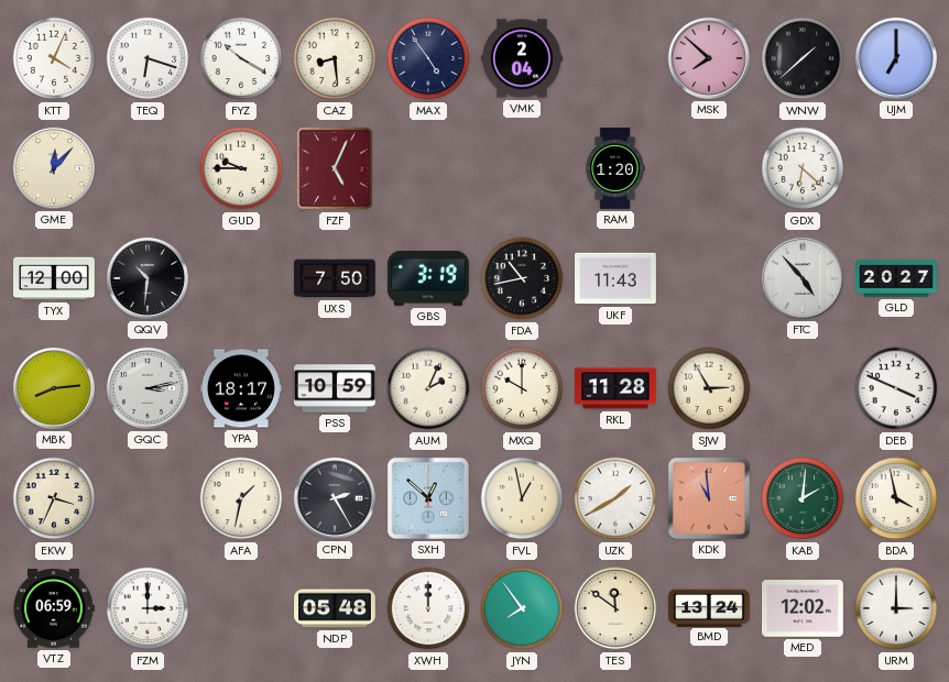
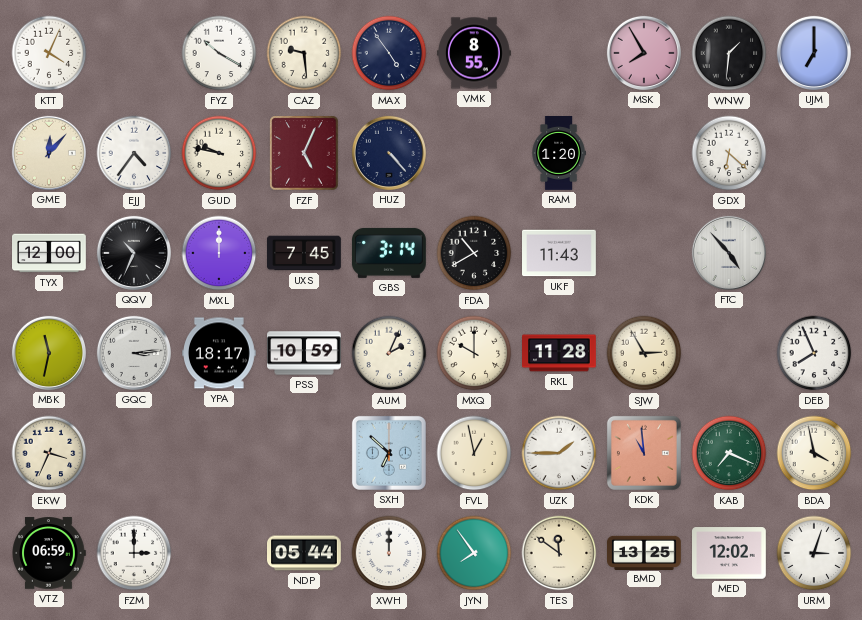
TEQ: 6:18 -> none (148, 58)
CAZ: 8:29 -> 9:29 (304, 53)
VMK: 2:04 -> 8:55 (475, 53)
MSK: 7:52 -> 7:55 (644, 53)
WNW: 1:38 -> 1:31 (729, 53)
EJJ: none -> 4:36 (134, 153)
GUD: 9:45 -> 9:47 (219, 153)
HUZ: none -> 4:23 (389, 153)
QQV: 10:31 -> 10:34 (134, 253)
MXL: none -> 12:00 (219, 253)
UXS: 7:50 -> 7:45 (304, 253)
GBS: 3:19 -> 3:14 (389, 253)
FDA: 10:43 -> 10:40 (474, 253)
GLD: 20:27 -> none (897, 278)
MBK: 8:14 -> 11:32 (49, 353)
GQC: 3:13 -> 3:14 (134, 353)
DEB: 3:49 -> 7:56 (814, 353)
AFA: 1:32 -> none (241, 498)
CPN: 2:25 -> none (335, 498)
SXH: 12:52 -> 6:52 (389, 453)
UZK: 1:40 -> 1:45 (559, 453)
KAB: 2:01 -> 7:19 (729, 453)
NDP: 05:48 -> 05:44 (305, 553)
BMD: 13:24 -> 13:25 (645, 552)
URM: 3:00 -> 3:03 (814, 553)
